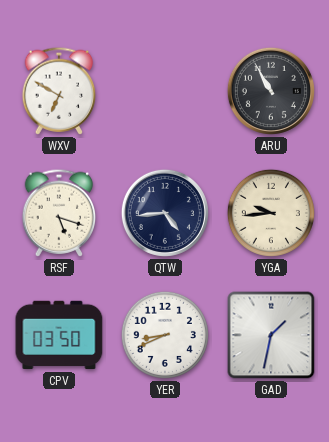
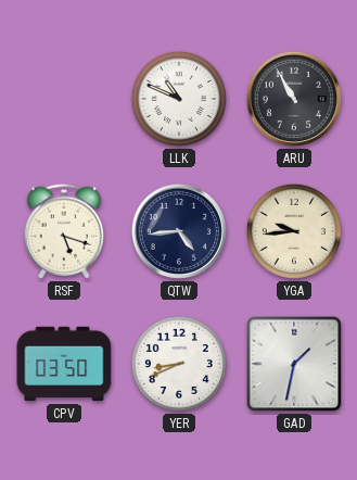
WXV: 6:50 -> none (59, 91)
LLK: none -> 10:49 (179, 99)
